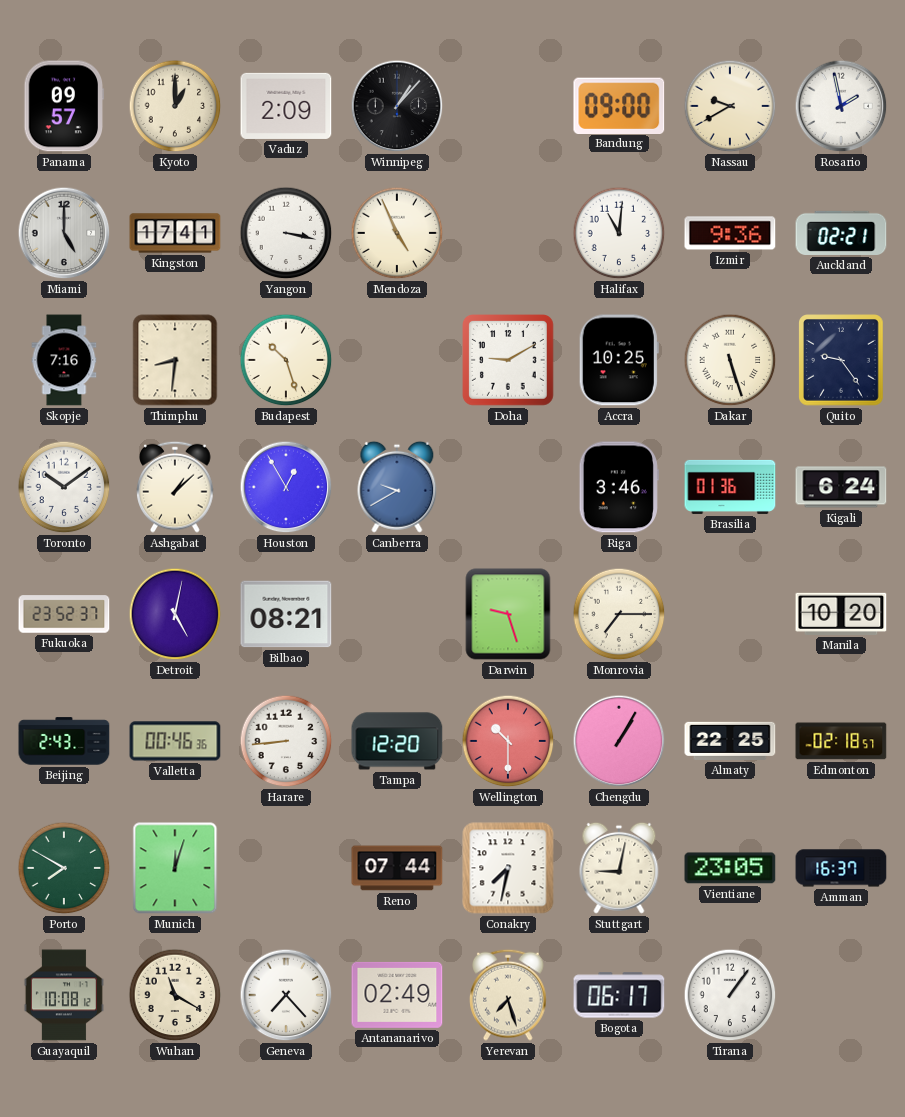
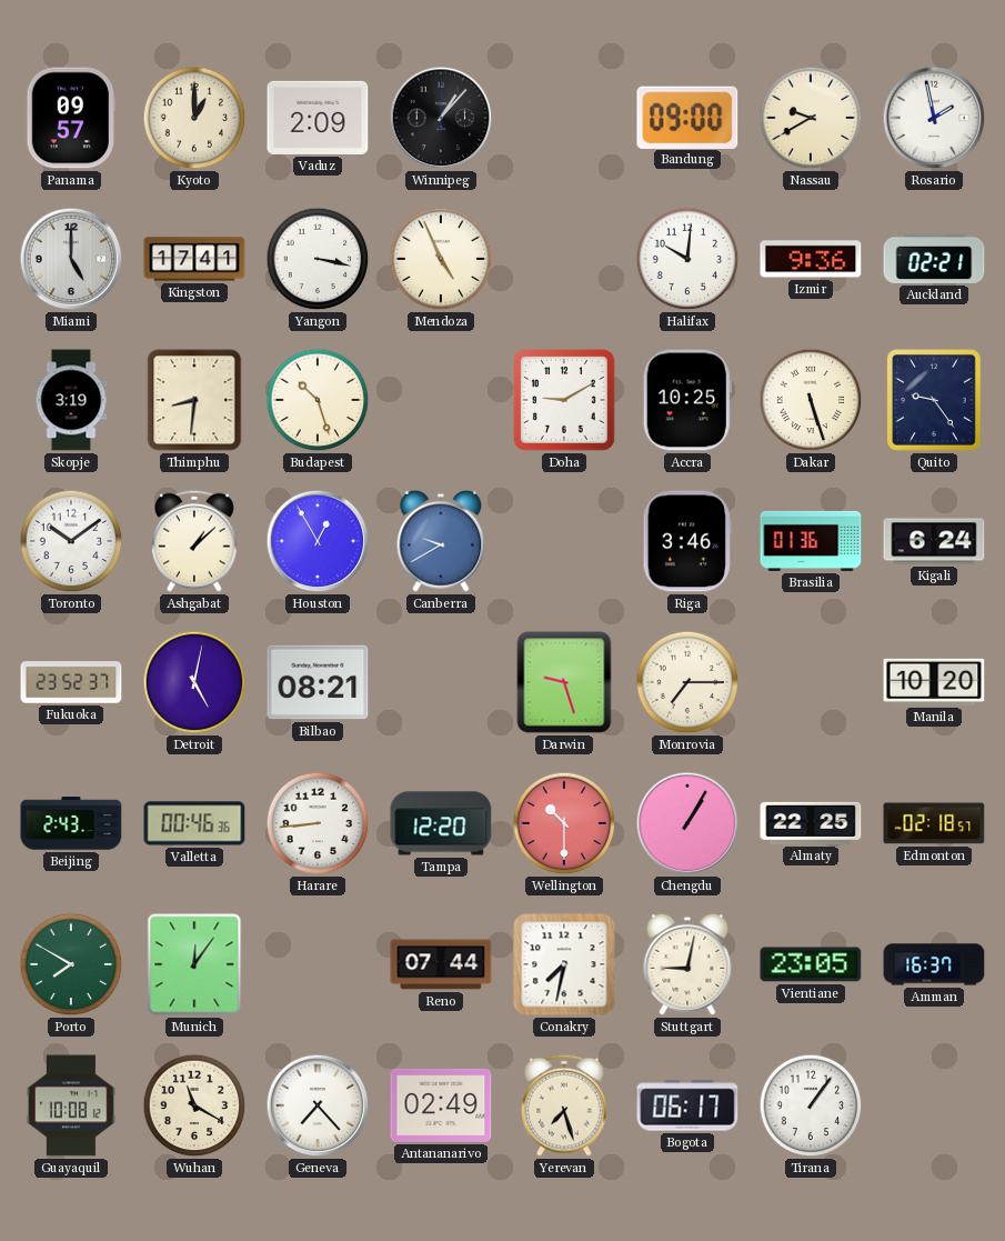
Halifax: 11:01 -> 10:01 (687, 259)
Skopje: 7:16 -> 3:19 (71, 400)
Munich: 12:03 -> 12:06 (194, 964)
